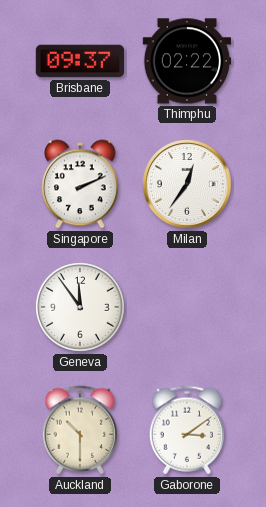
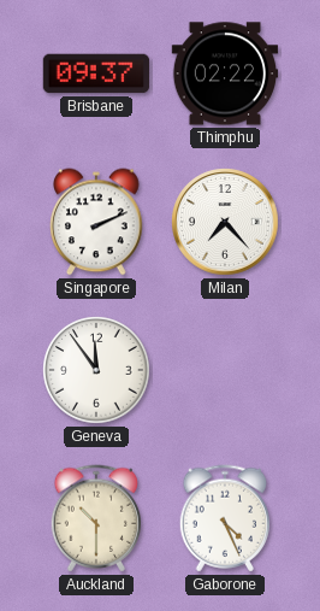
Milan: 12:36 -> 7:23 (225, 222)
Gaborone: 3:09 -> 4:26 (225, 518)
